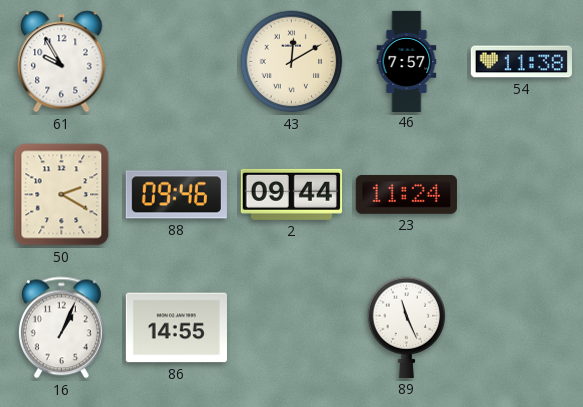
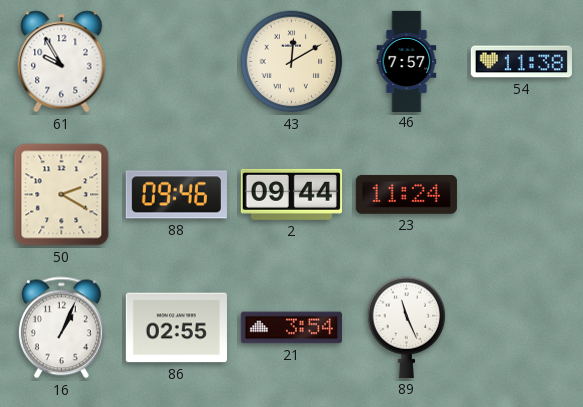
86: 14:55 -> 02:55 (176, 328)
21: none -> 3:54 (291, 328)
